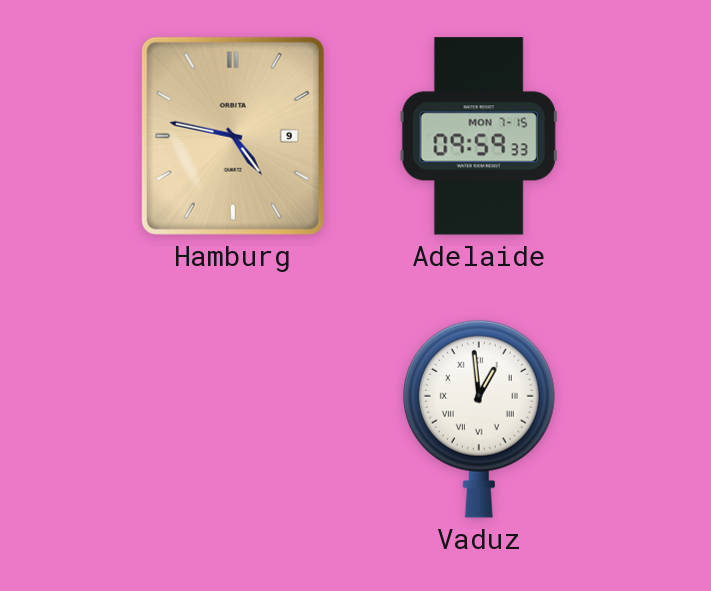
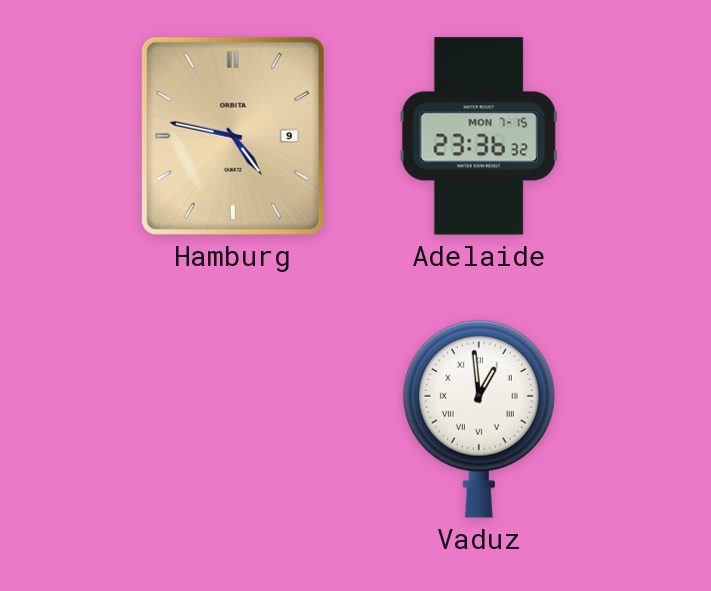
Adelaide: 09:59 -> 23:36 (479, 136)
